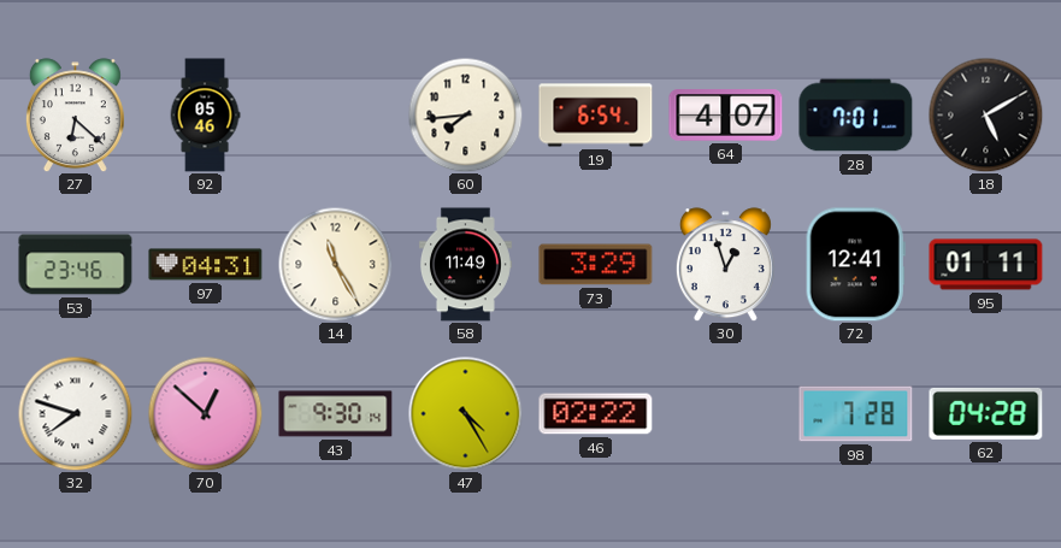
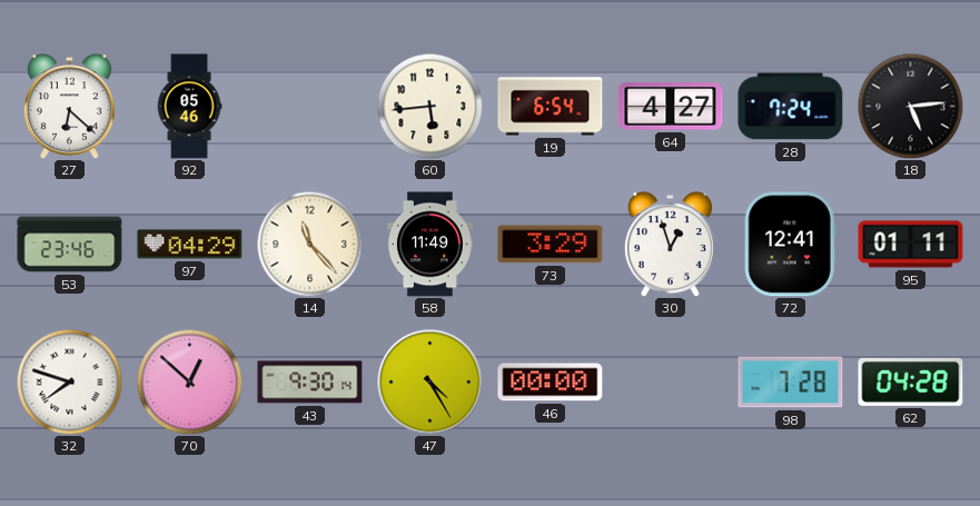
60: 7:44 -> 5:44 (429, 106)
64: 4:07 -> 4:27 (671, 107)
28: 7:01 -> 7:24 (791, 107)
18: 5:10 -> 5:14 (910, 106)
97: 04:31 -> 04:29 (190, 245)
14: 11:25 -> 11:23 (309, 244)
46: 02:22 -> 00:00 (551, 383)
